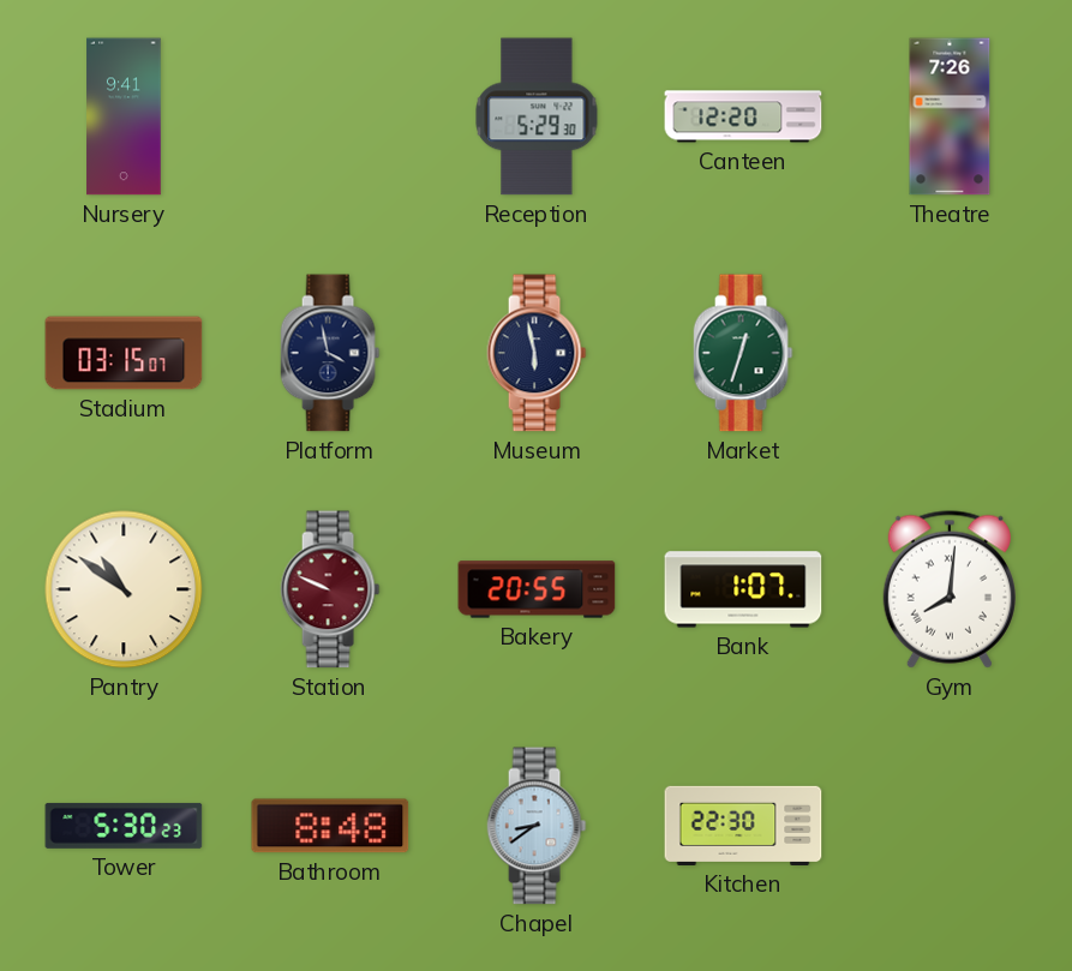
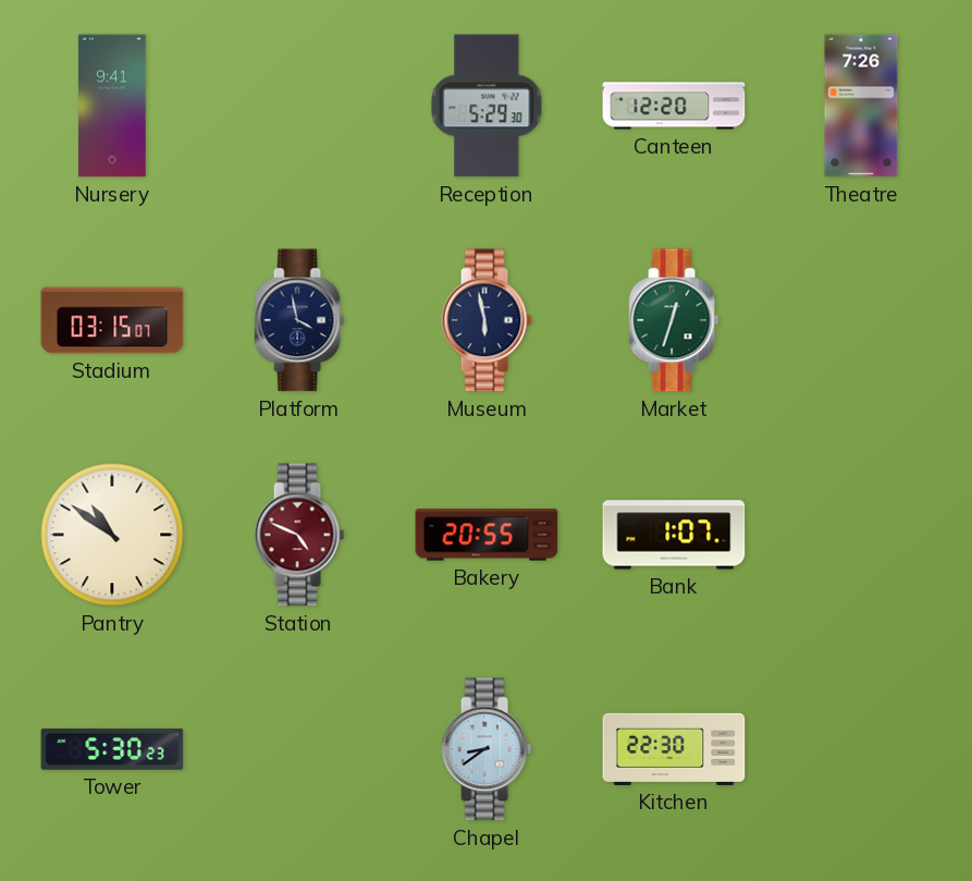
Station: 9:49 -> 4:49 (299, 535)
Gym: 8:01 -> none (950, 589)
Bathroom: 8:48 -> none (330, 826)
